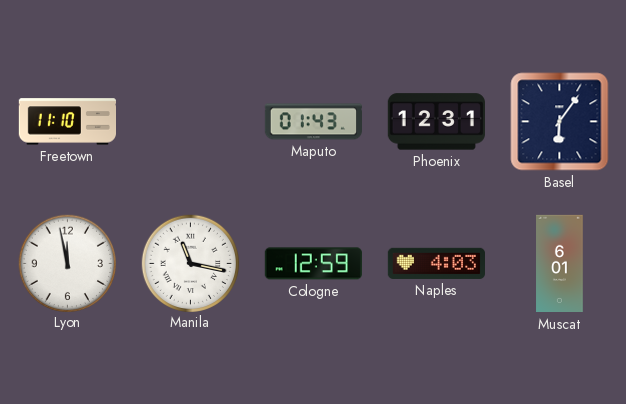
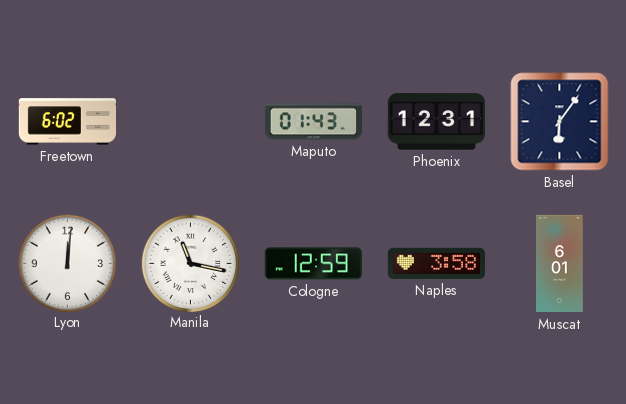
Freetown: 11:10 -> 6:02 (67, 122)
Lyon: 11:58 -> 12:01 (67, 263)
Naples: 4:03 -> 3:58 (436, 263)
